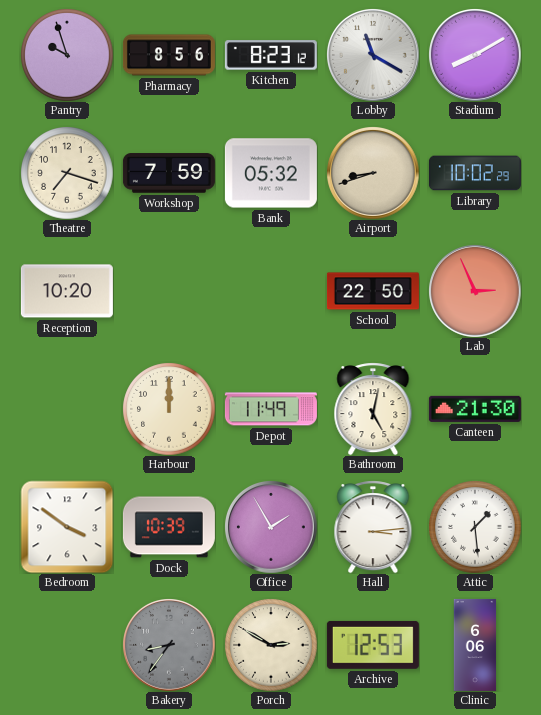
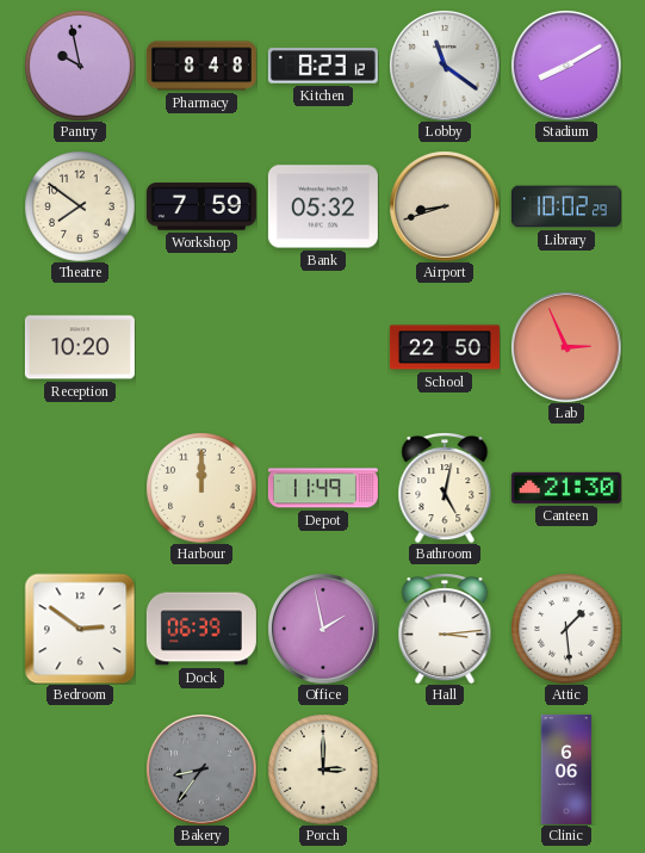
Pantry: 9:57 -> 9:58 (80, 66)
Pharmacy: 8:56 -> 8:48 (201, 66)
Lobby: 11:20 -> 11:21 (445, 66)
Theatre: 7:18 -> 7:51 (80, 206)
Bedroom: 3:51 -> 2:51 (80, 629)
Dock: 10:39 -> 06:39 (201, 629)
Office: 1:55 -> 1:58 (323, 629)
Porch: 2:50 -> 3:00 (323, 769)
Archive: 12:53 -> none (373, 645)
